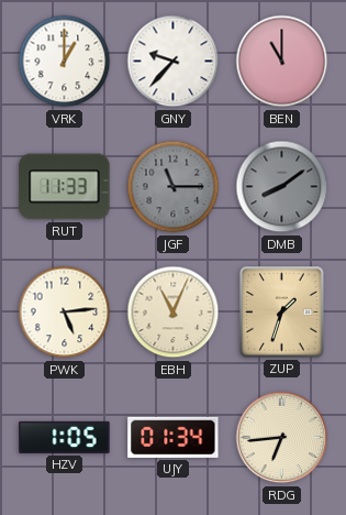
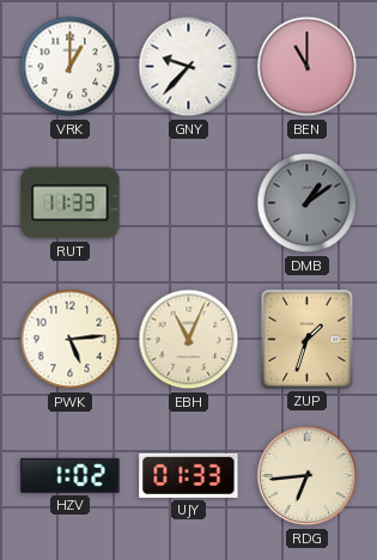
JGF: 11:15 -> none (174, 187)
DMB: 8:09 -> 1:09 (308, 203)
HZV: 1:05 -> 1:02 (71, 475)
UJY: 01:34 -> 01:33 (189, 475)
